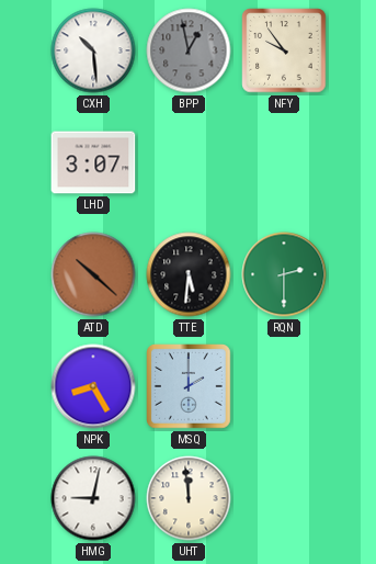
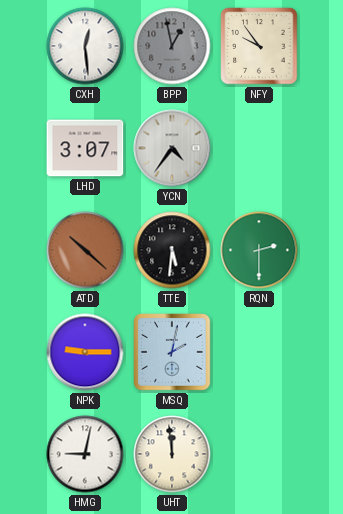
CXH: 10:29 -> 12:29 (85, 46)
YCN: none -> 4:36 (172, 148)
NPK: 8:25 -> 9:15 (85, 352)
MSQ: 2:00 -> 2:02 (172, 352)
